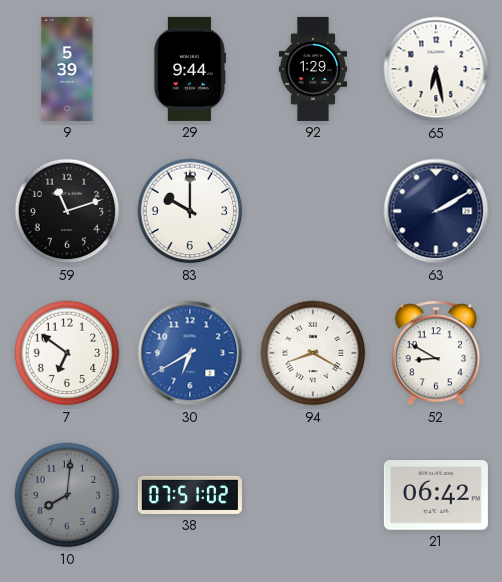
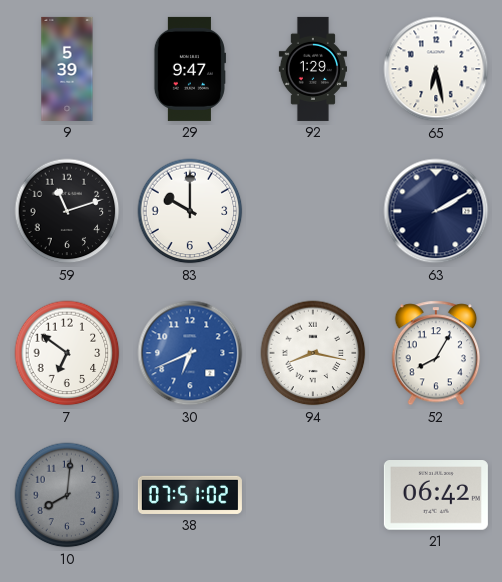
29: 9:44 -> 9:47 (189, 69)
30: 6:40 -> 6:41 (190, 353)
94: 8:20 -> 8:17 (313, 353)
52: 8:50 -> 8:05 (436, 353)
